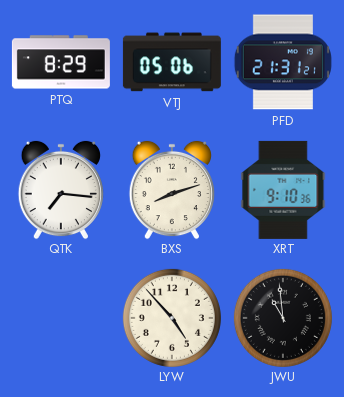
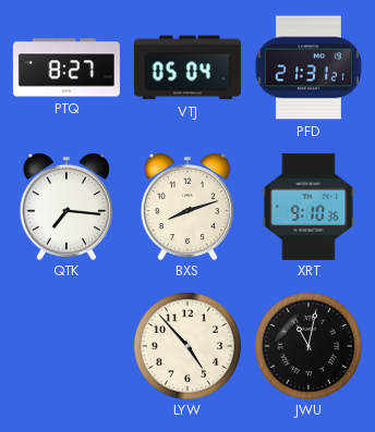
PTQ: 8:29 -> 8:27 (66, 67)
VTJ: 05:06 -> 05:04 (187, 67)
JWU: 10:59 -> 11:02 (309, 346)
